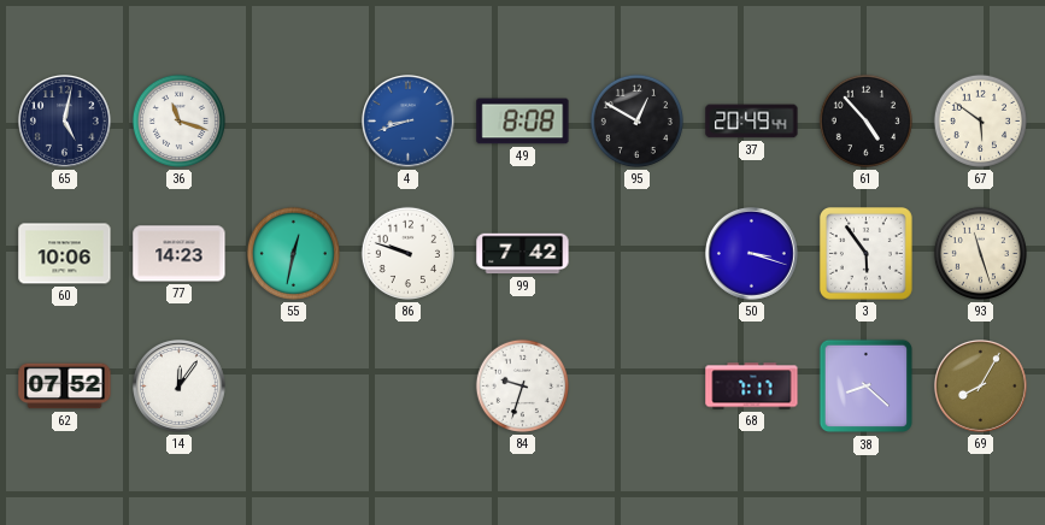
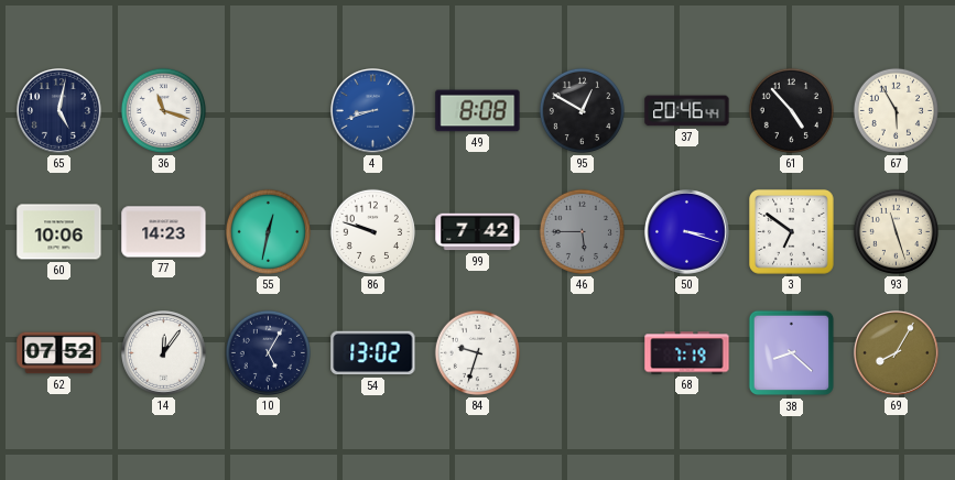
37: 20:49 -> 20:46 (687, 111)
67: 5:51 -> 5:55 (896, 110)
46: none -> 5:45 (582, 231)
3: 5:54 -> 6:51 (792, 232)
10: none -> 5:05 (268, 352)
54: none -> 13:02 (373, 353)
68: 7:17 -> 7:19 (687, 353)
